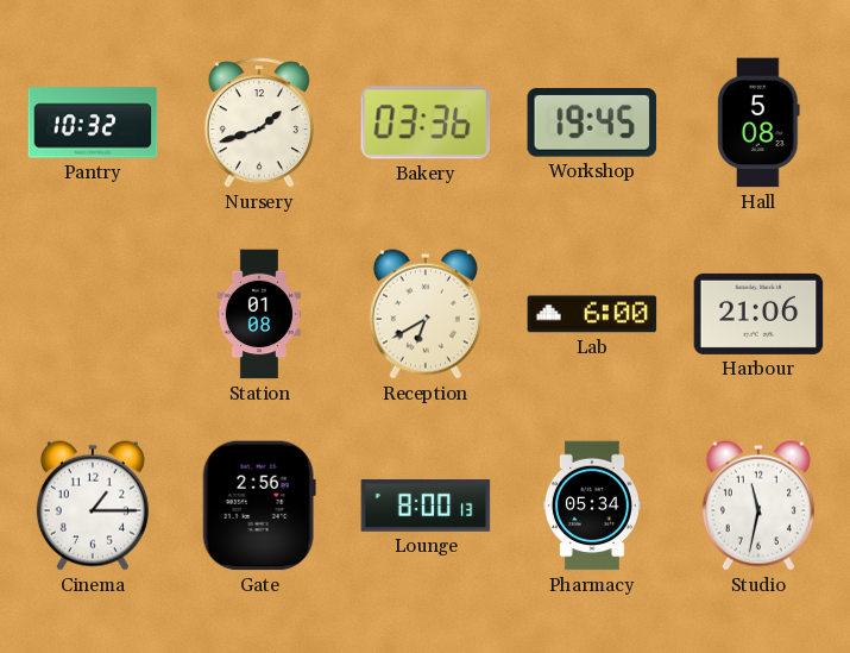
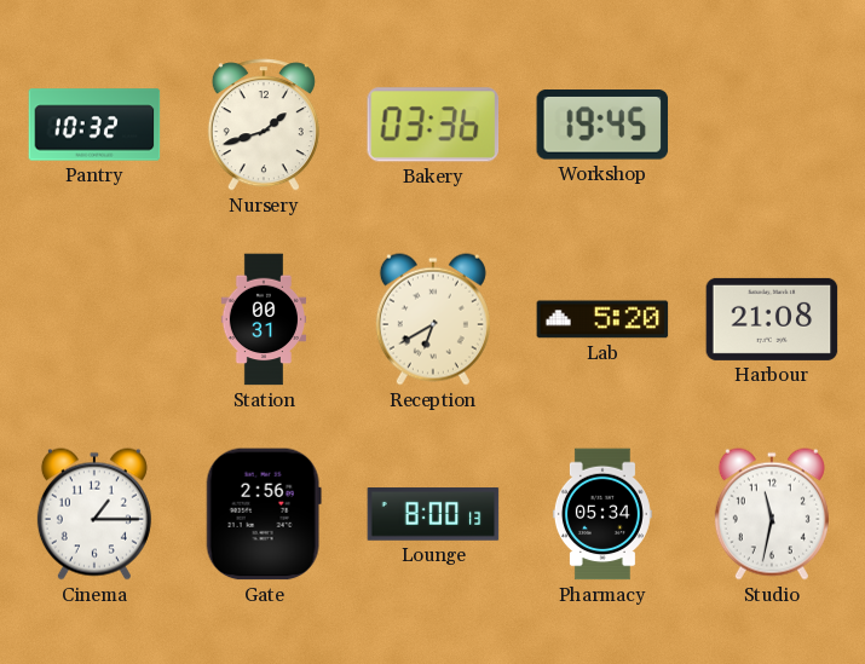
Hall: 5:08 -> none (758, 123)
Station: 01:08 -> 00:31 (264, 319)
Lab: 6:00 -> 5:20 (602, 319)
Harbour: 21:06 -> 21:08 (772, 319)
